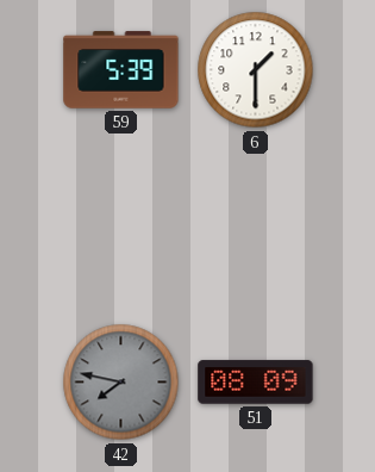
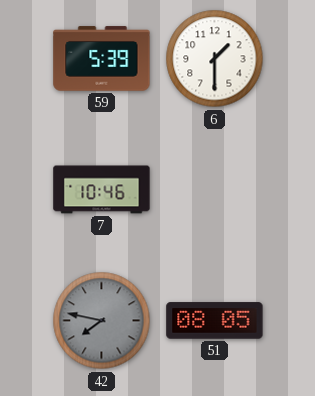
7: none -> 10:46 (102, 190)
51: 08:09 -> 08:05 (215, 321)
